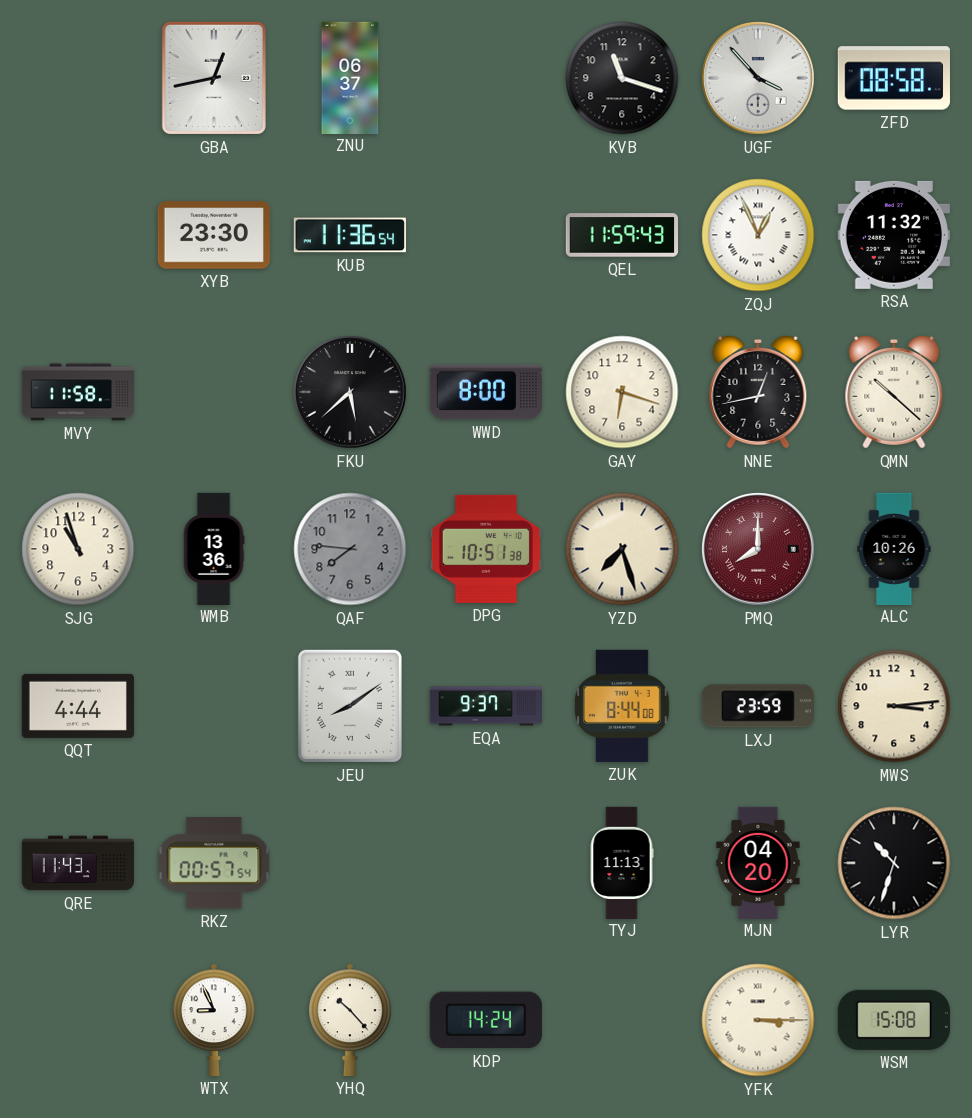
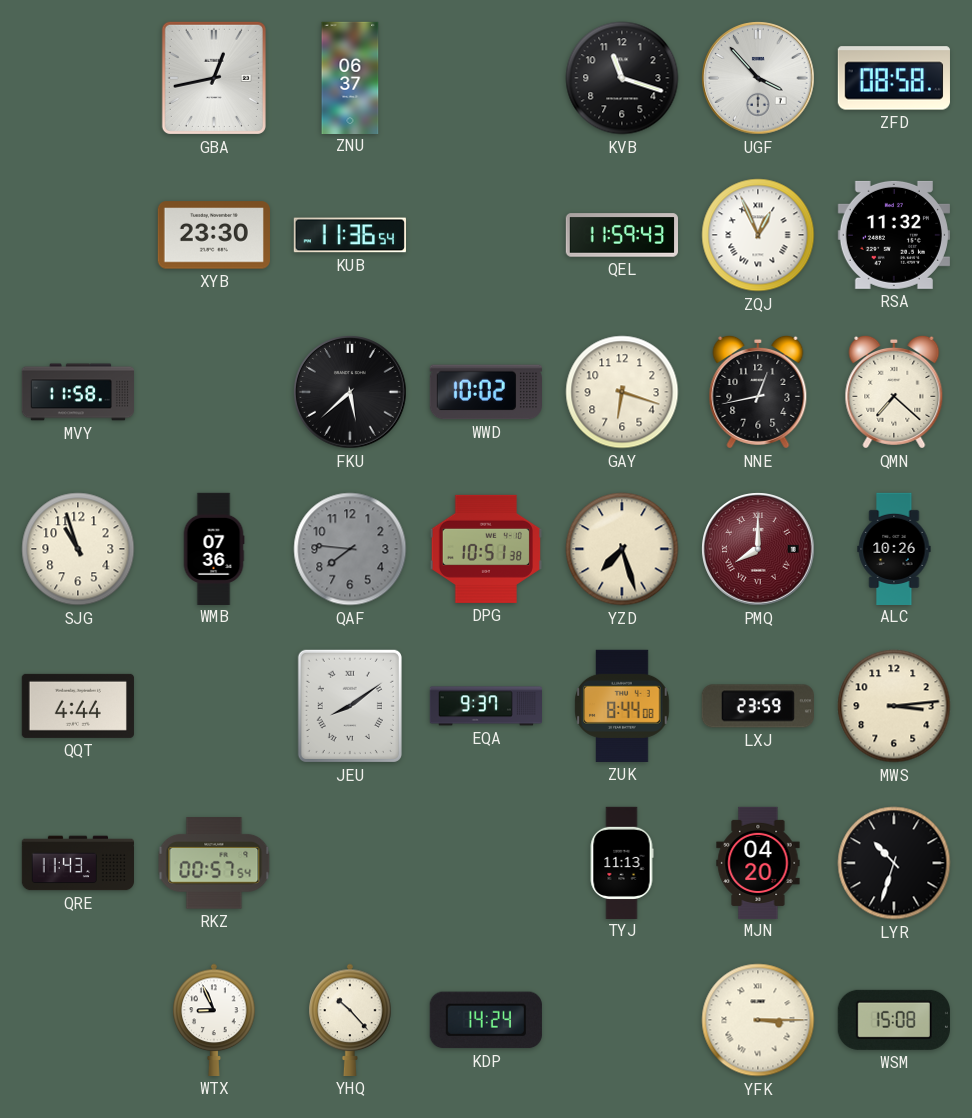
WWD: 8:00 -> 10:02 (485, 392)
QMN: 10:22 -> 7:22 (894, 392)
WMB: 13:36 -> 07:36 (214, 548)
